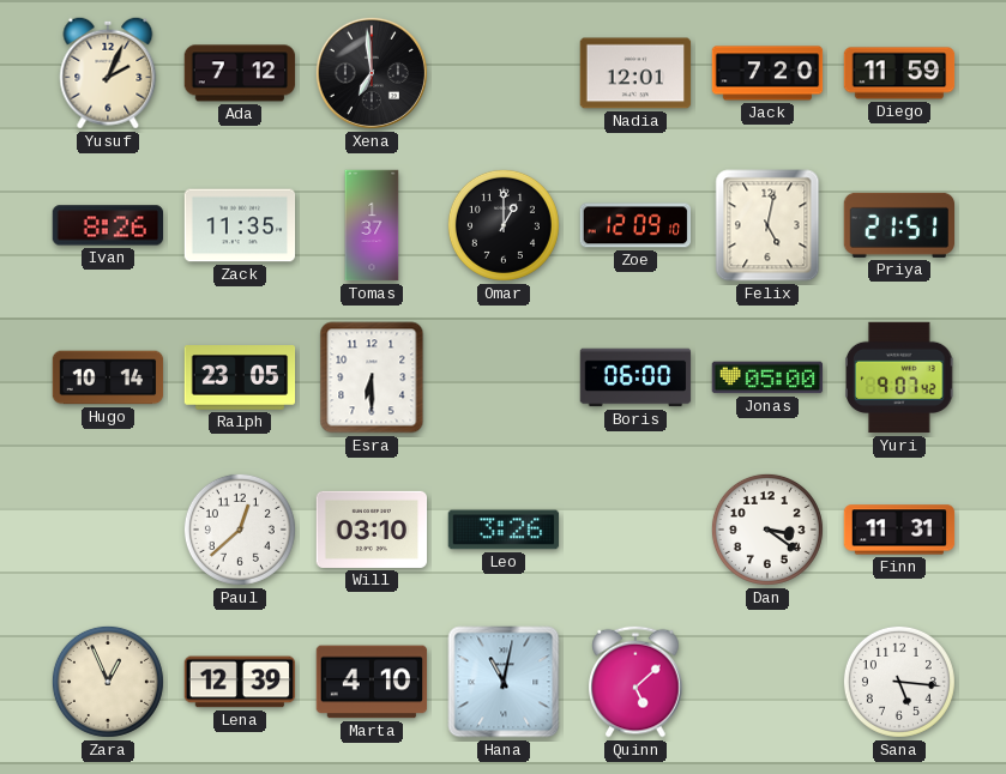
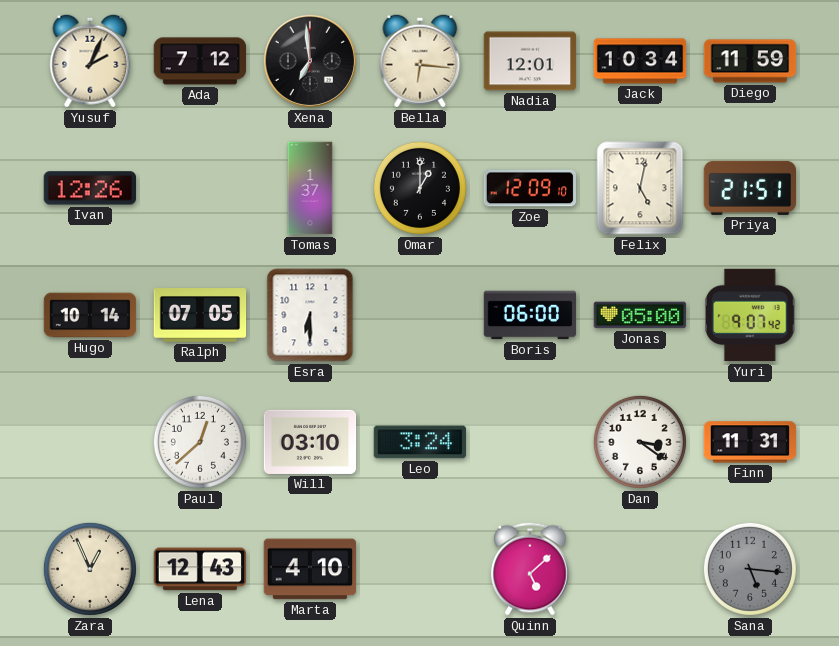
Bella: none -> 6:16 (420, 61)
Jack: 7:20 -> 10:34 (640, 61)
Ivan: 8:26 -> 12:26 (89, 188)
Zack: 11:35 -> none (240, 225)
Ralph: 23:05 -> 07:05 (200, 315)
Leo: 3:26 -> 3:24 (420, 442)
Lena: 12:39 -> 12:43 (200, 569)
Hana: 11:02 -> none (504, 682)
Sana dial: white -> grey (750, 569)
